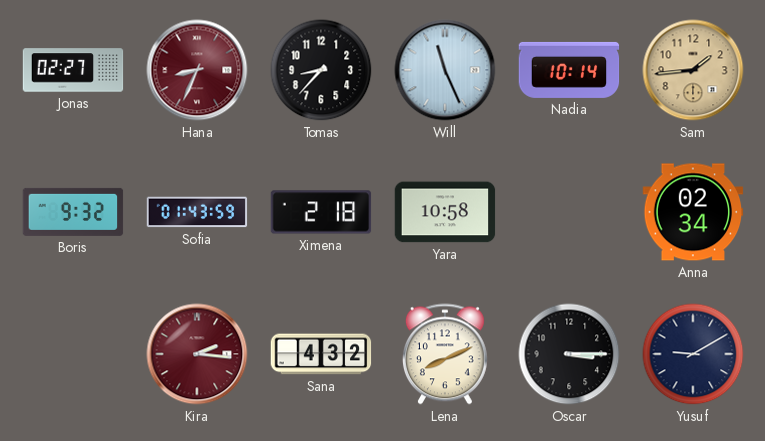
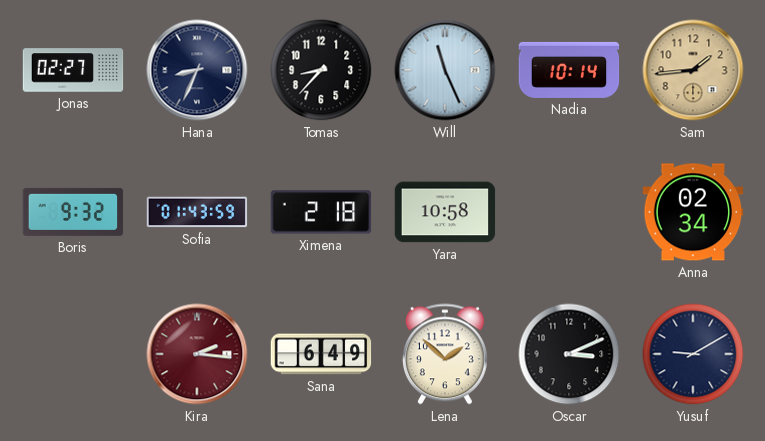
Hana dial: burgundy -> navy (197, 70)
Sana: 4:32 -> 6:49 (321, 354)
Lena: 8:11 -> 1:52 (445, 354)
Oscar: 3:15 -> 3:11 (569, 354)
